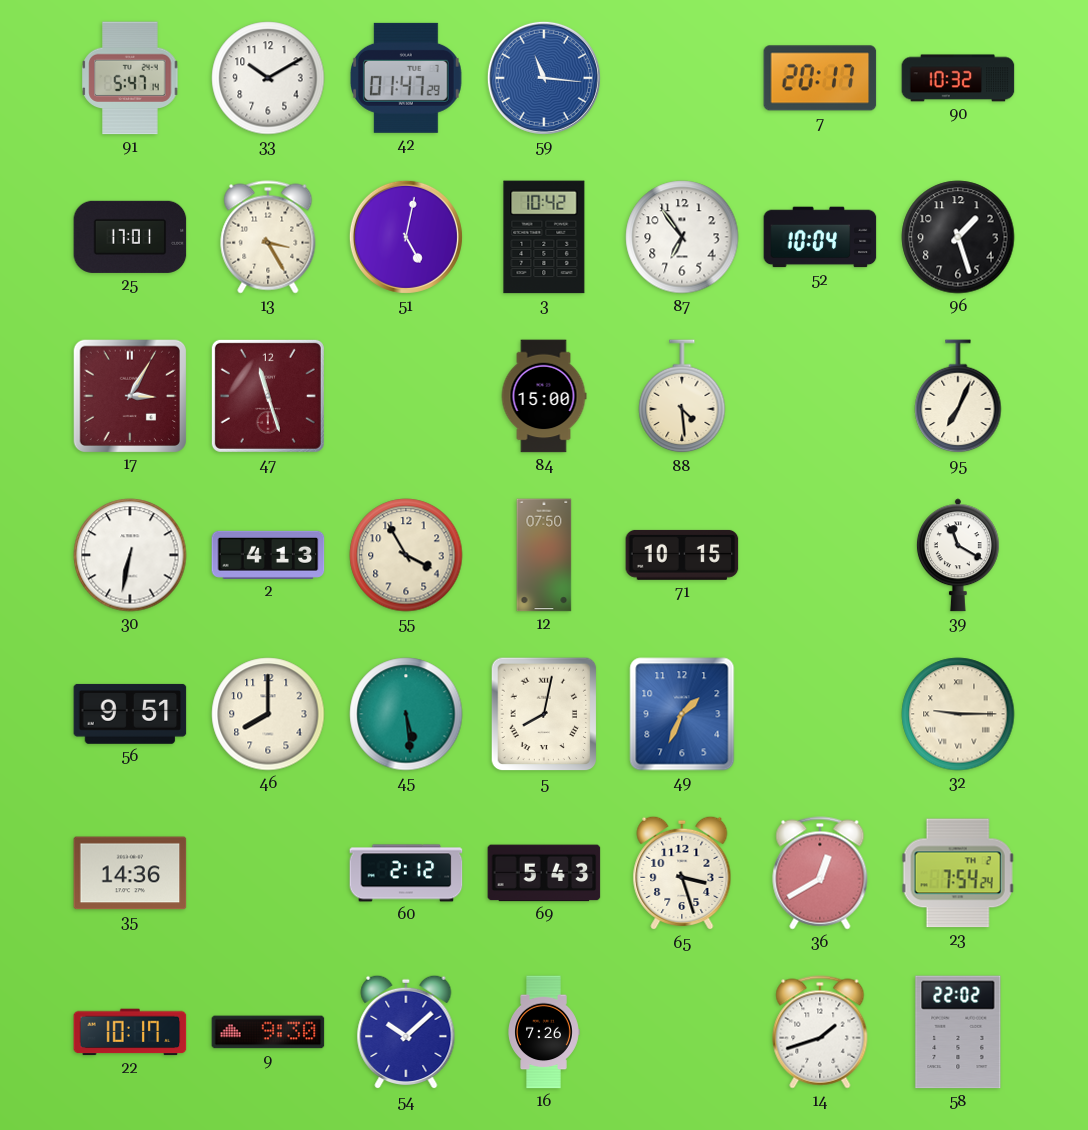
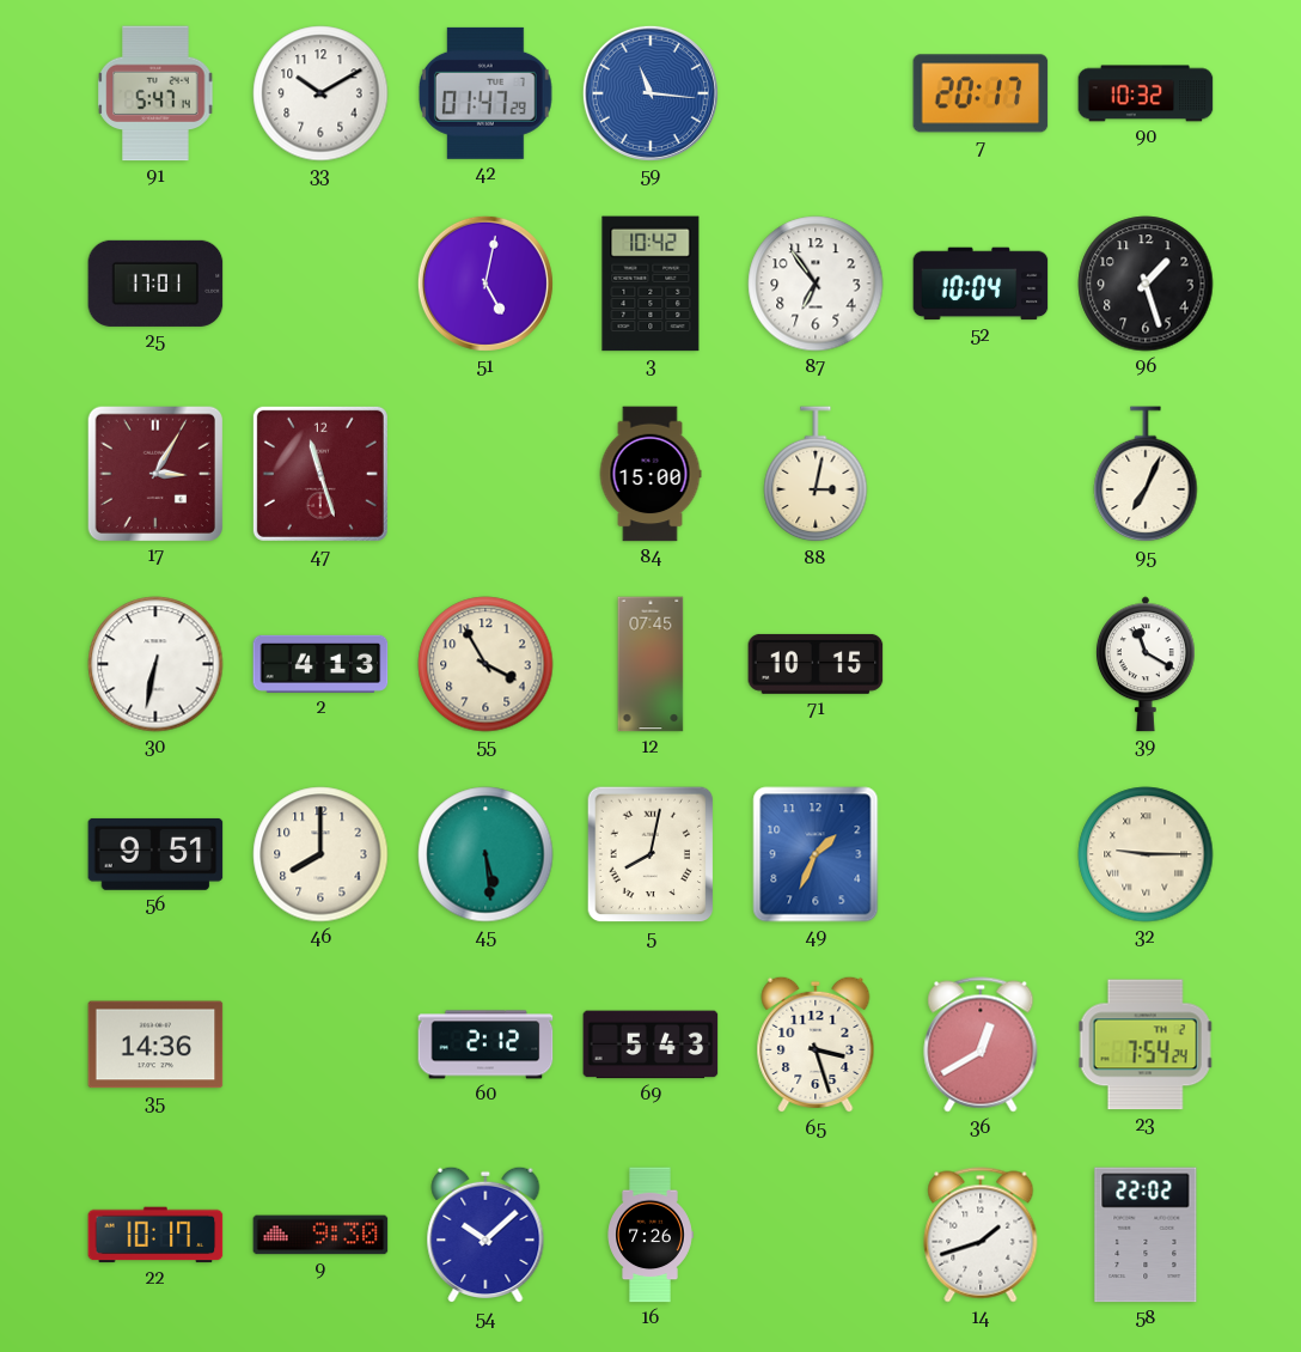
13: 3:25 -> none (268, 237)
88: 4:29 -> 3:02 (816, 475)
12: 07:50 -> 07:45 (650, 664)
